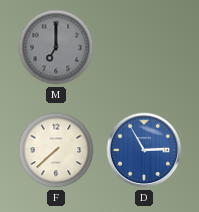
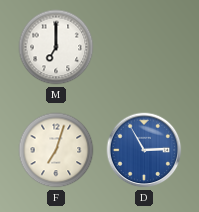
M dial: grey -> white (56, 47)
F: 7:38 -> 7:03 (56, 150)
